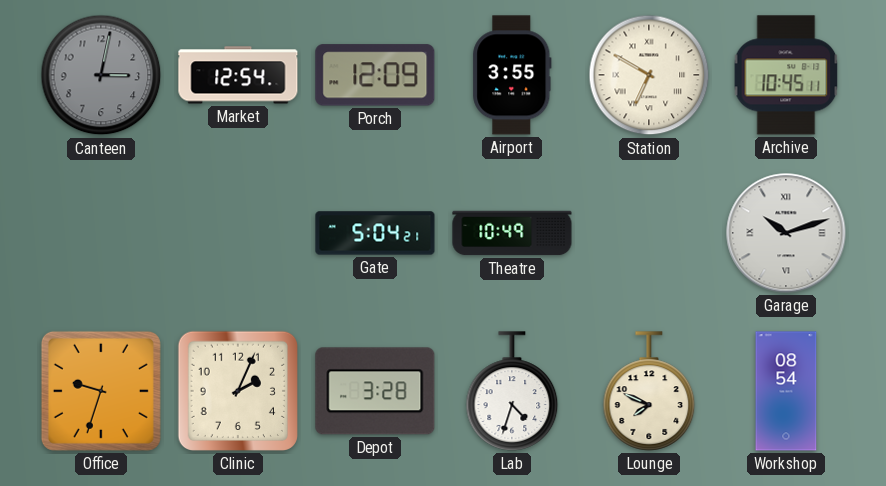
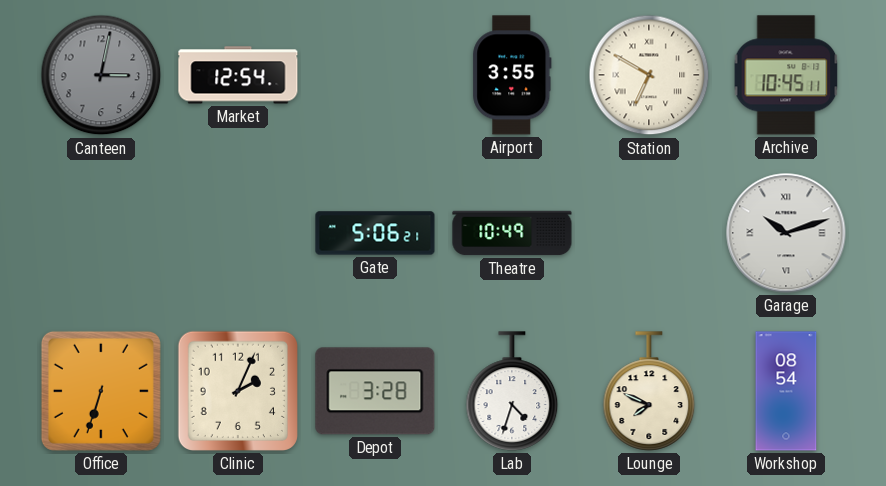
Porch: 12:09 -> none (375, 75)
Gate: 5:04 -> 5:06 (375, 233)
Office: 9:33 -> 6:33 (101, 391)
